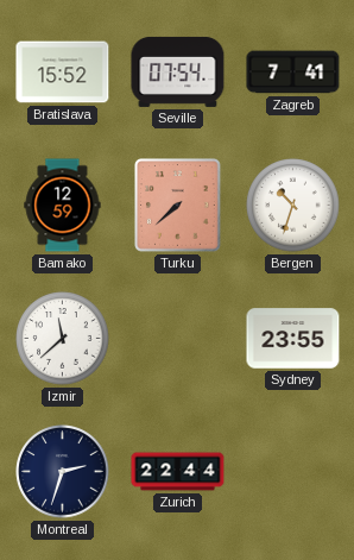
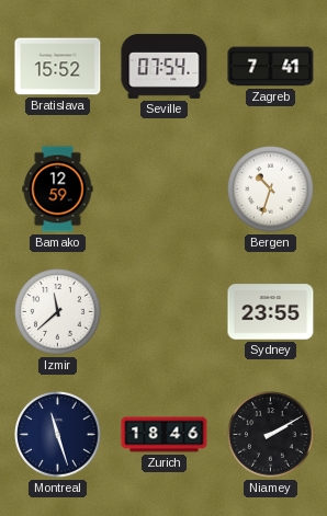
Turku: 7:38 -> none (178, 206)
Montreal: 2:33 -> 11:27 (58, 435)
Zurich: 22:44 -> 18:46 (165, 435)
Niamey: none -> 2:10 (271, 435)
